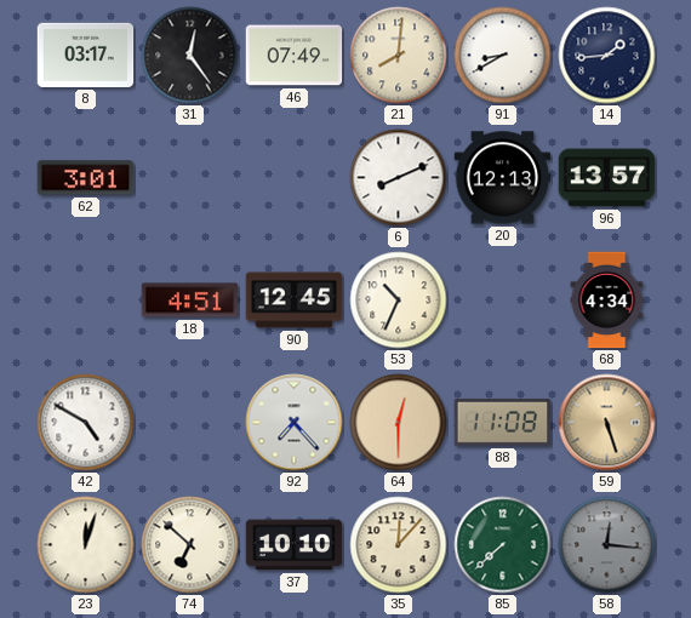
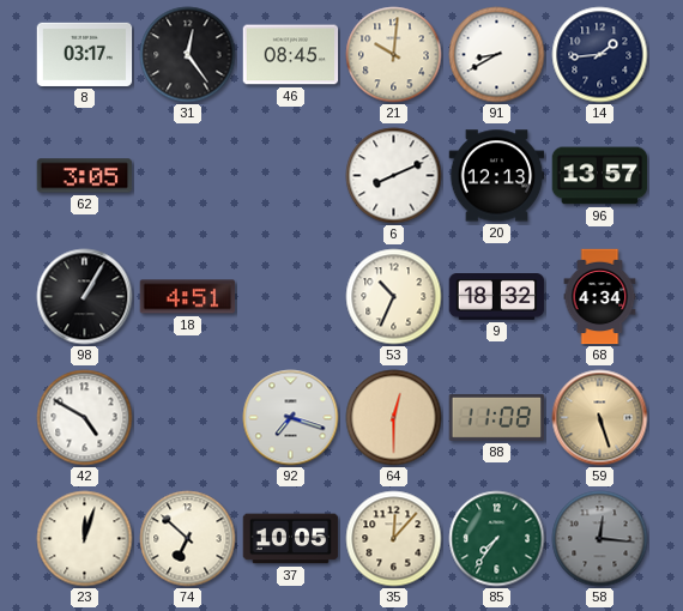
46: 07:49 -> 08:45 (291, 55)
21: 8:01 -> 10:01 (394, 55)
62: 3:01 -> 3:05 (85, 176)
98: none -> 1:05 (85, 297)
90: 12:45 -> none (295, 301)
9: none -> 18:32 (497, 297)
92: 7:23 -> 7:18 (291, 418)
37: 10:10 -> 10:05 (291, 539)
85: 7:38 -> 7:36 (497, 539)
